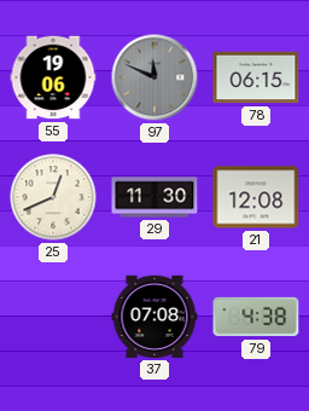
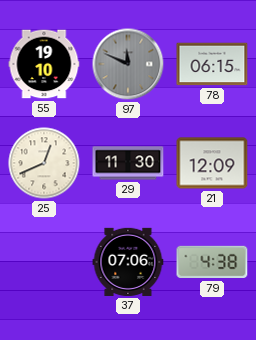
55: 19:06 -> 19:10 (44, 64)
21: 12:08 -> 12:09 (212, 163)
37: 07:08 -> 07:06 (128, 262)
